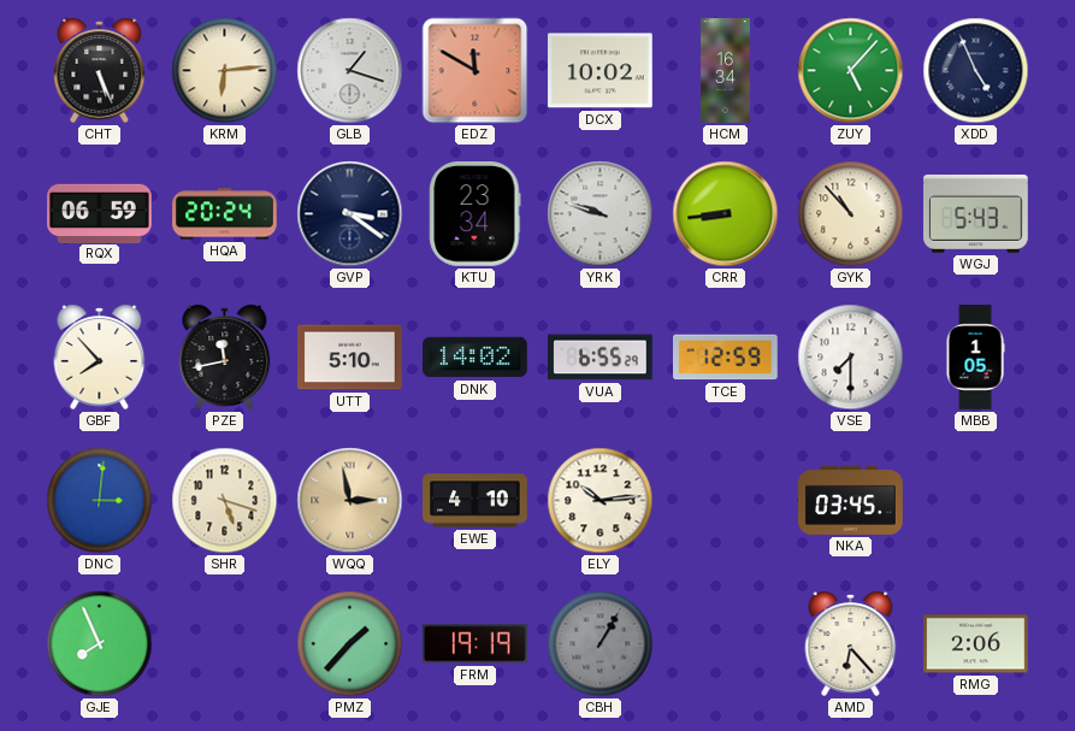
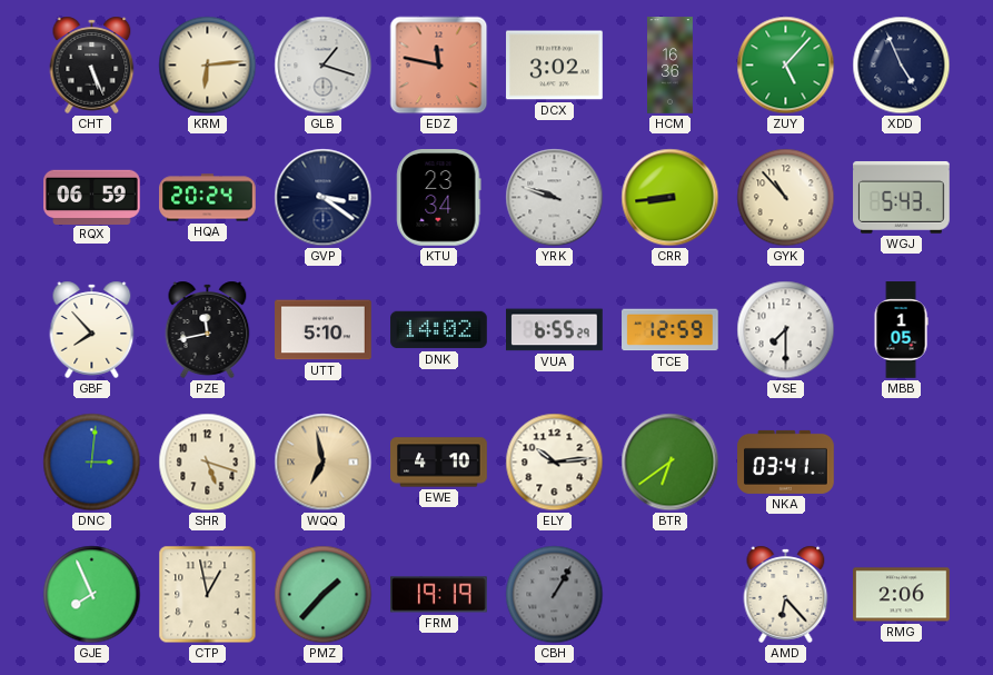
EDZ: 11:50 -> 11:47 (439, 66)
DCX: 10:02 -> 3:02 (555, 66)
HCM: 16:34 -> 16:36 (671, 66)
WQQ: 2:58 -> 6:58 (324, 463)
BTR: none -> 6:39 (671, 463)
NKA: 03:45 -> 03:41 (786, 461)
CTP: none -> 12:58 (208, 595)
